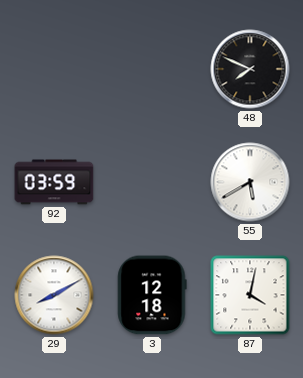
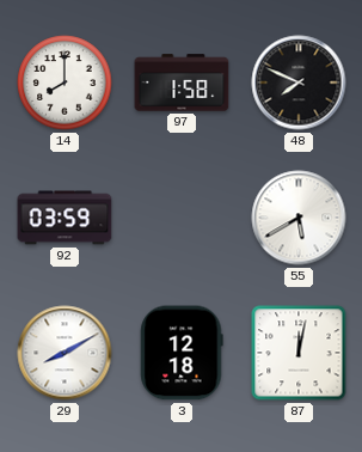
14: none -> 8:00 (65, 83)
97: none -> 1:58 (182, 83)
87: 4:02 -> 12:02 (299, 353)
